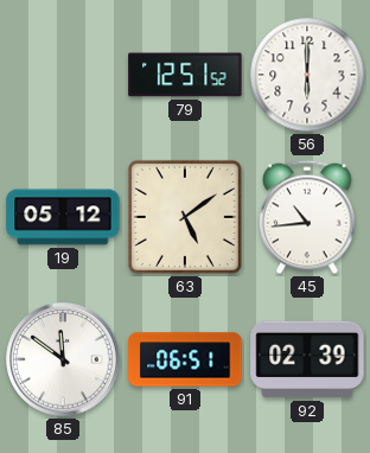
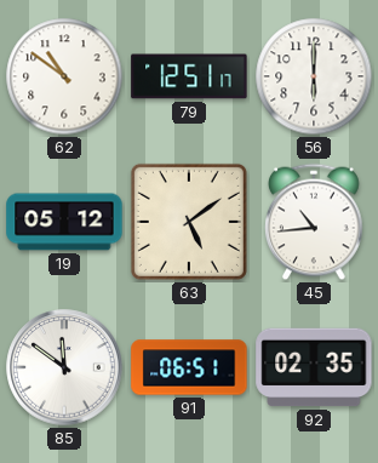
62: none -> 10:51 (64, 76)
79: 12:51:52 -> 12:51:17 (189, 76)
92: 02:39 -> 02:35 (314, 367)
